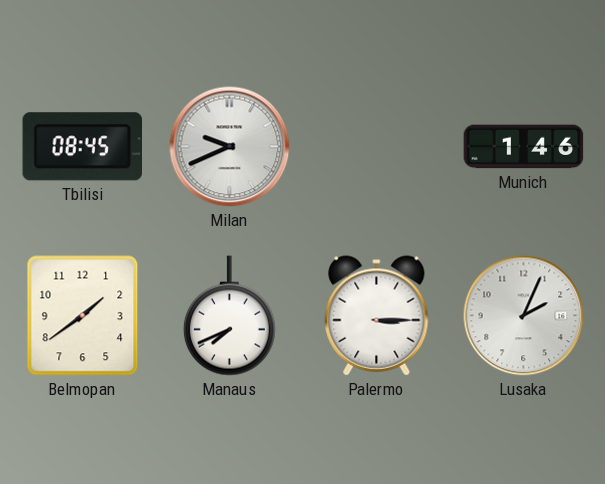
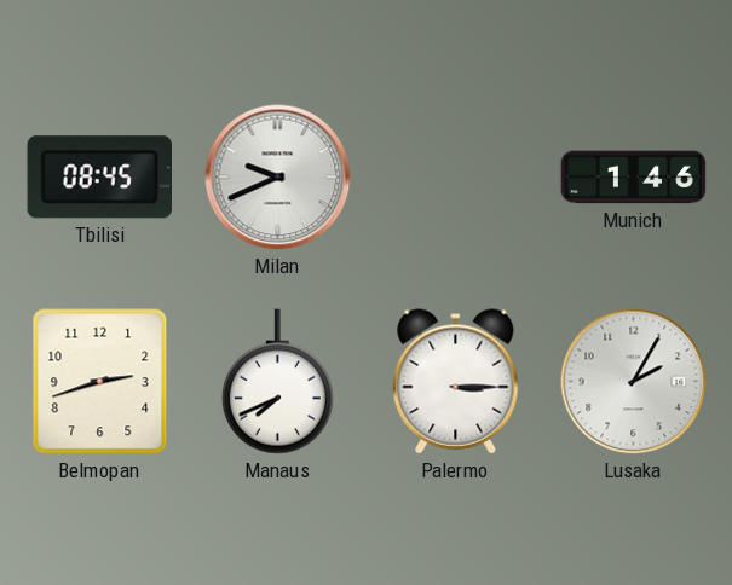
Belmopan: 1:39 -> 2:42 (100, 382)
Lusaka: 2:04 -> 2:05 (634, 382)
